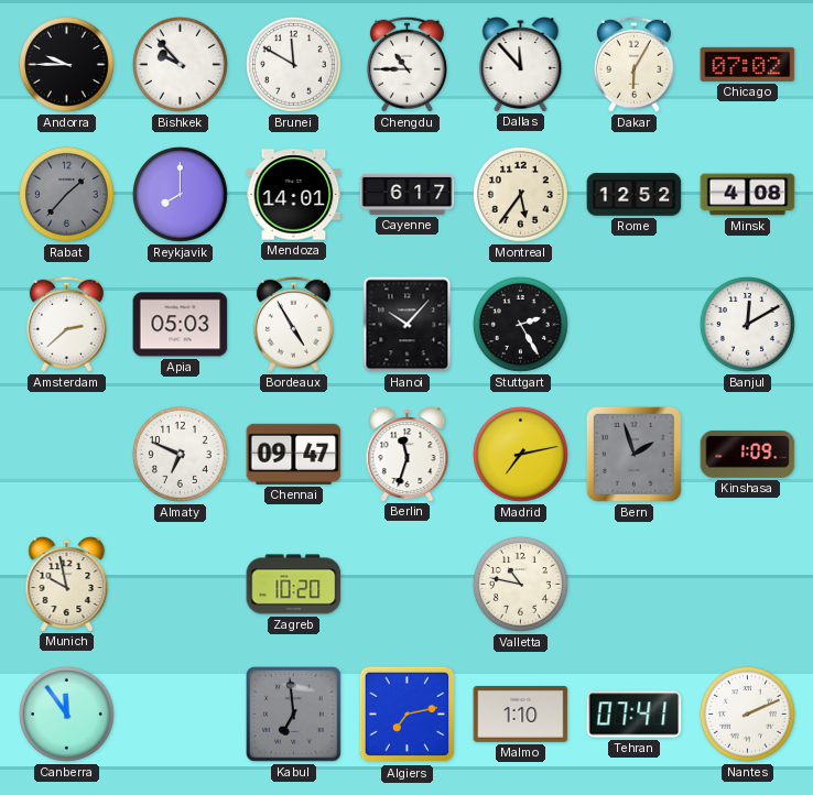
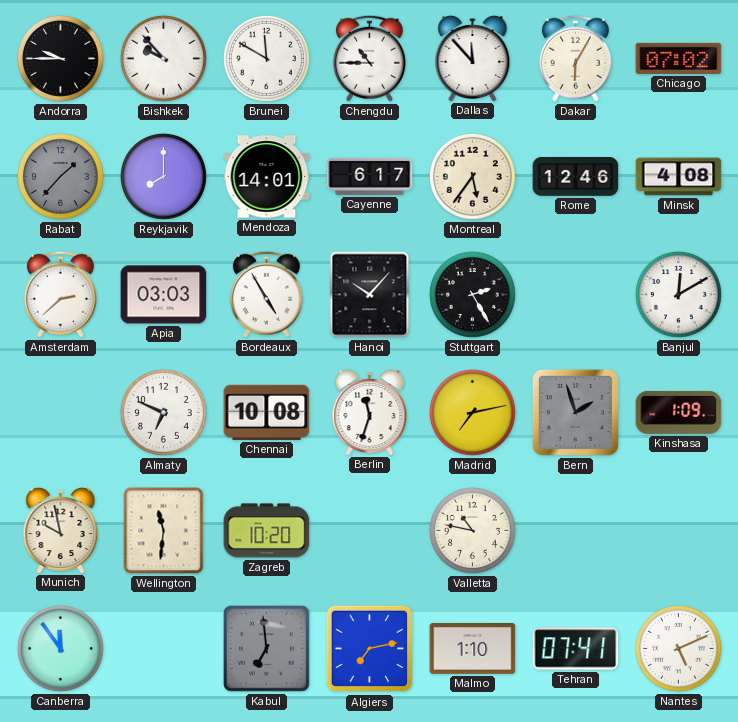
Rome: 12:52 -> 12:46 (576, 177)
Apia: 05:03 -> 03:03 (164, 295)
Chennai: 09:47 -> 10:08 (267, 412)
Wellington: none -> 11:31 (164, 531)
Nantes: 2:11 -> 5:11 (678, 648)
